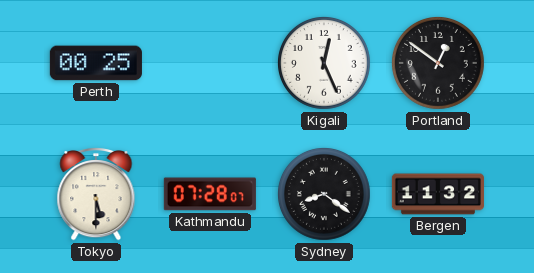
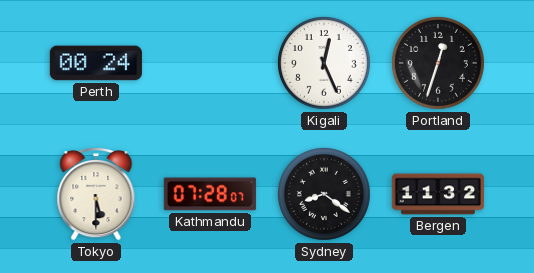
Perth: 00:25 -> 00:24 (96, 63)
Portland: 12:51 -> 12:33 (439, 64)
